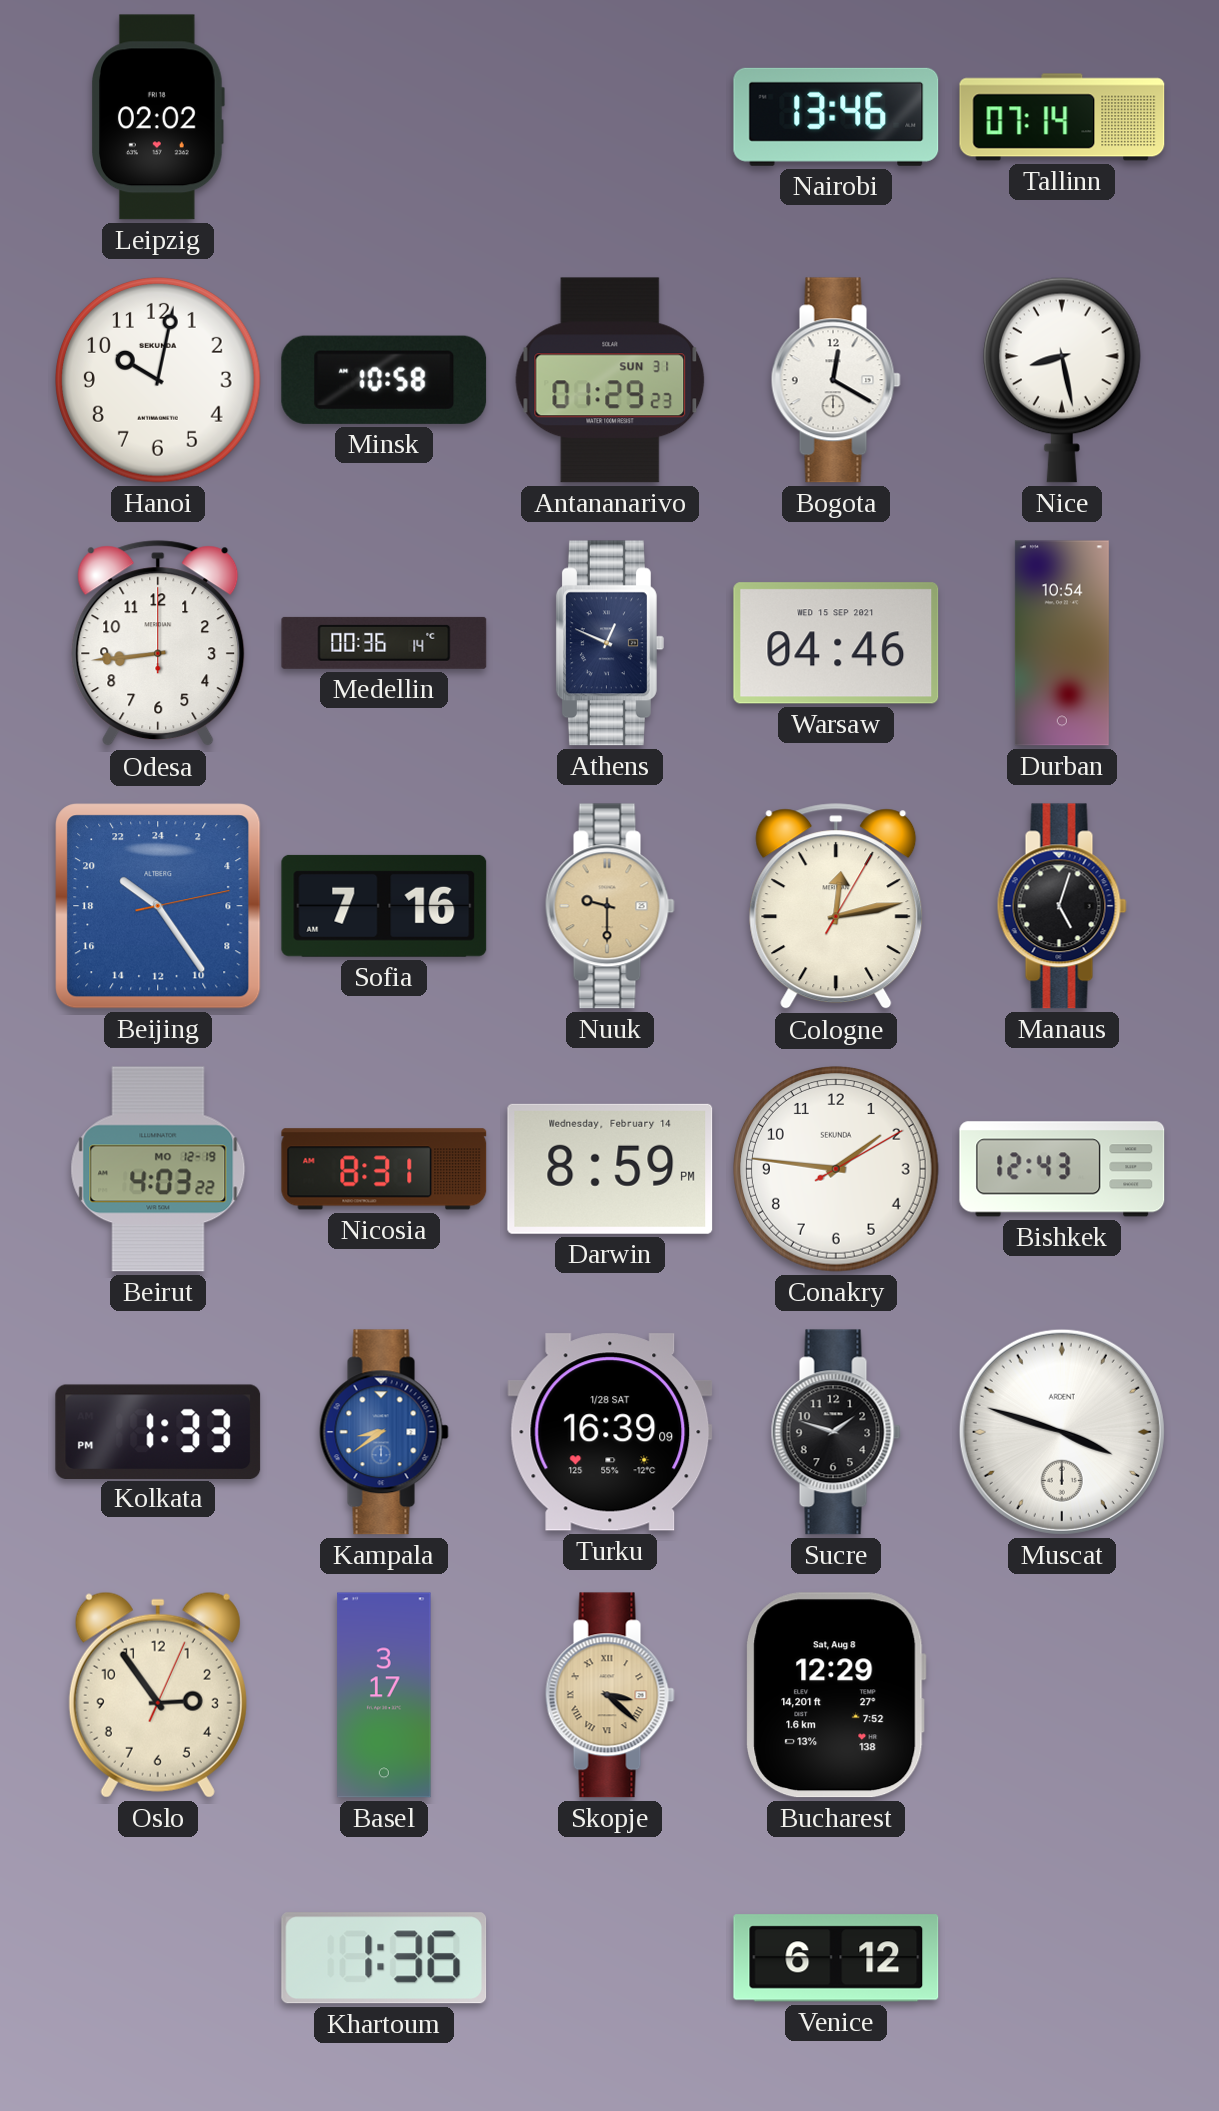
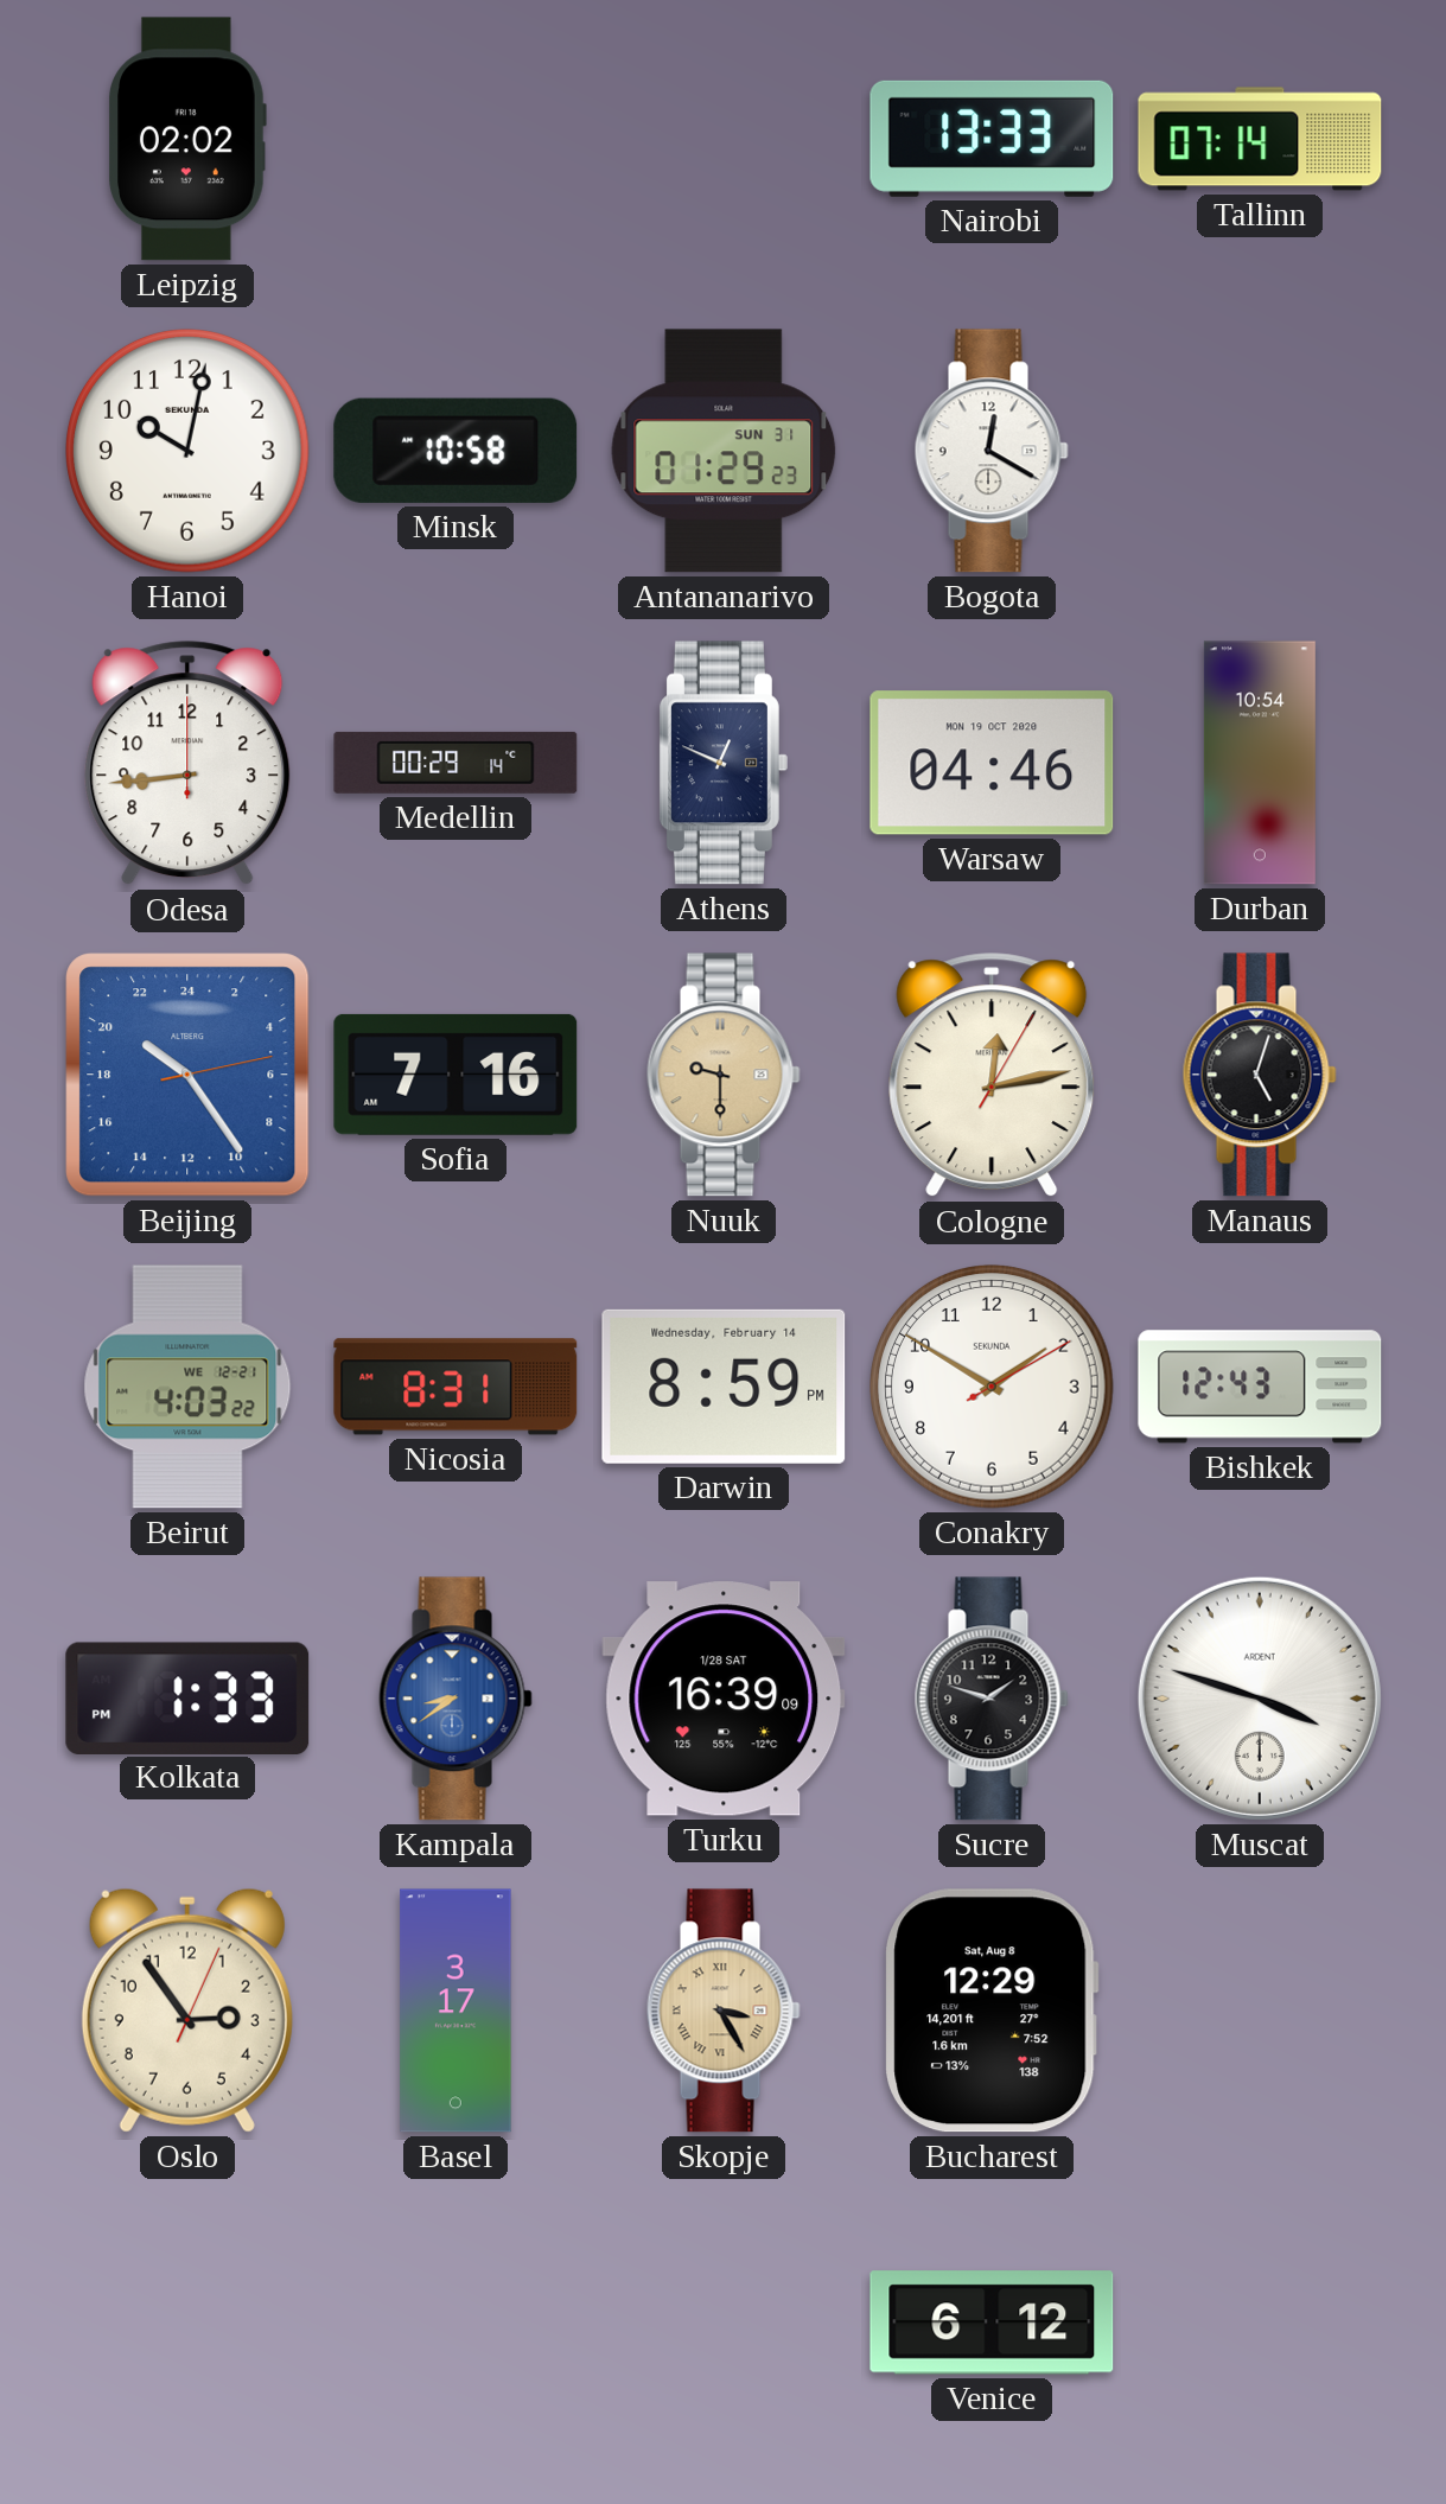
Nairobi: 13:46 -> 13:33 (992, 139)
Nice: 8:28 -> none (1062, 380)
Medellin: 00:36 -> 00:29 (456, 763)
Warsaw date: WED 15 SEP 2021 -> MON 19 OCT 2020 (992, 763)
Beirut date: MO 12-19 -> WE 12-21 (187, 1387)
Conakry: 1:46 -> 1:50 (993, 1388)
Skopje: 3:22 -> 3:25 (724, 2011)
Khartoum: 1:36 -> none (384, 1958)
